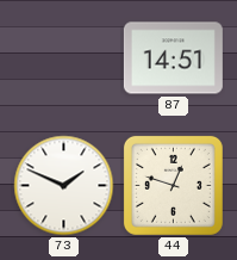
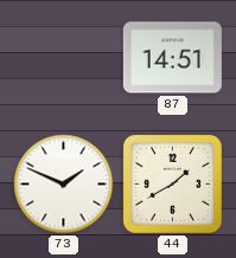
44: 12:48 -> 1:40 (172, 183)
